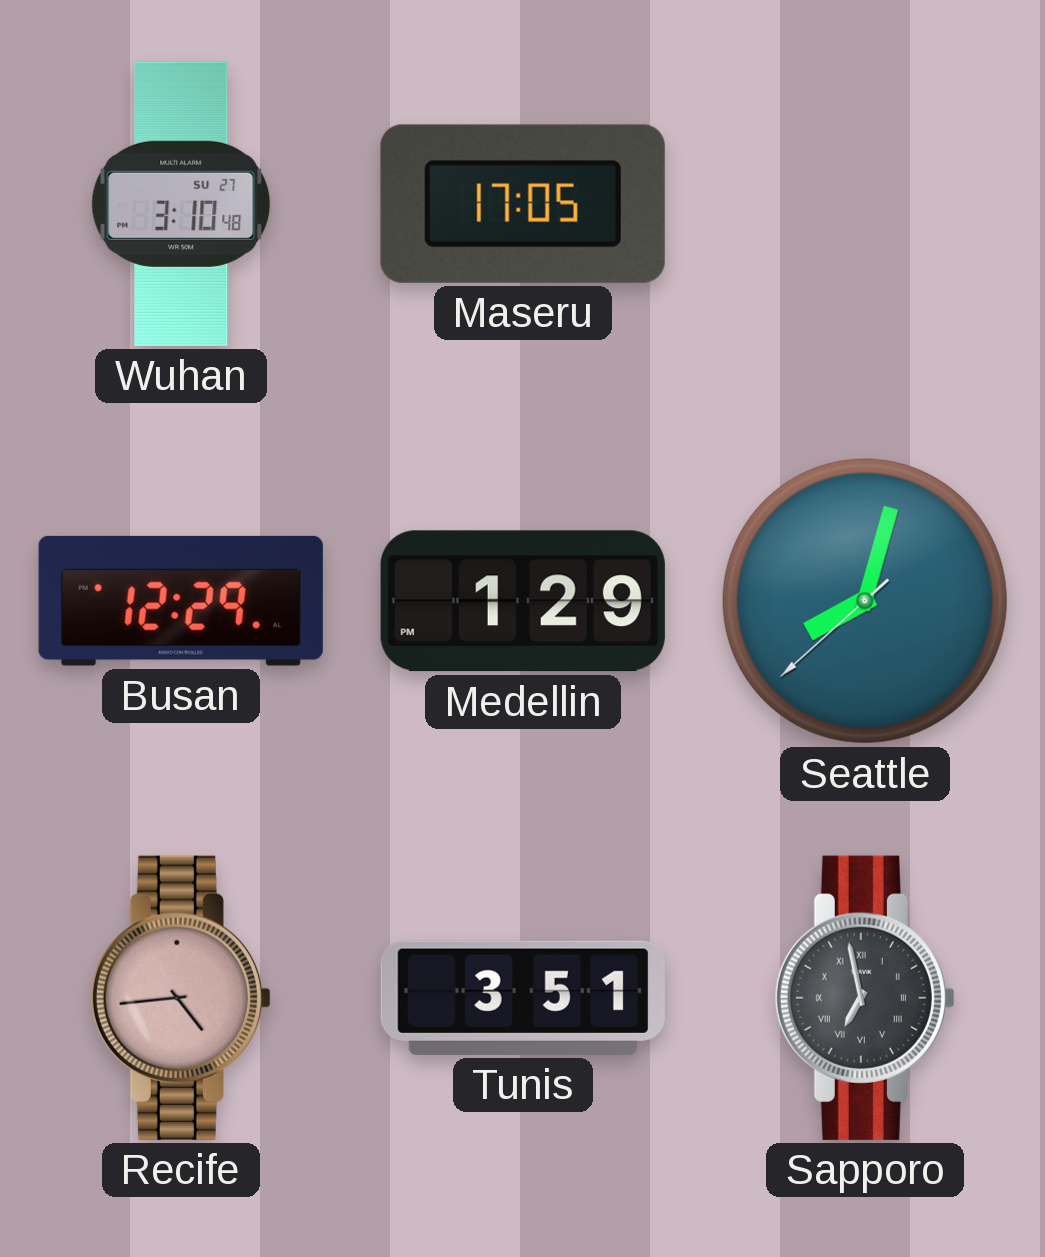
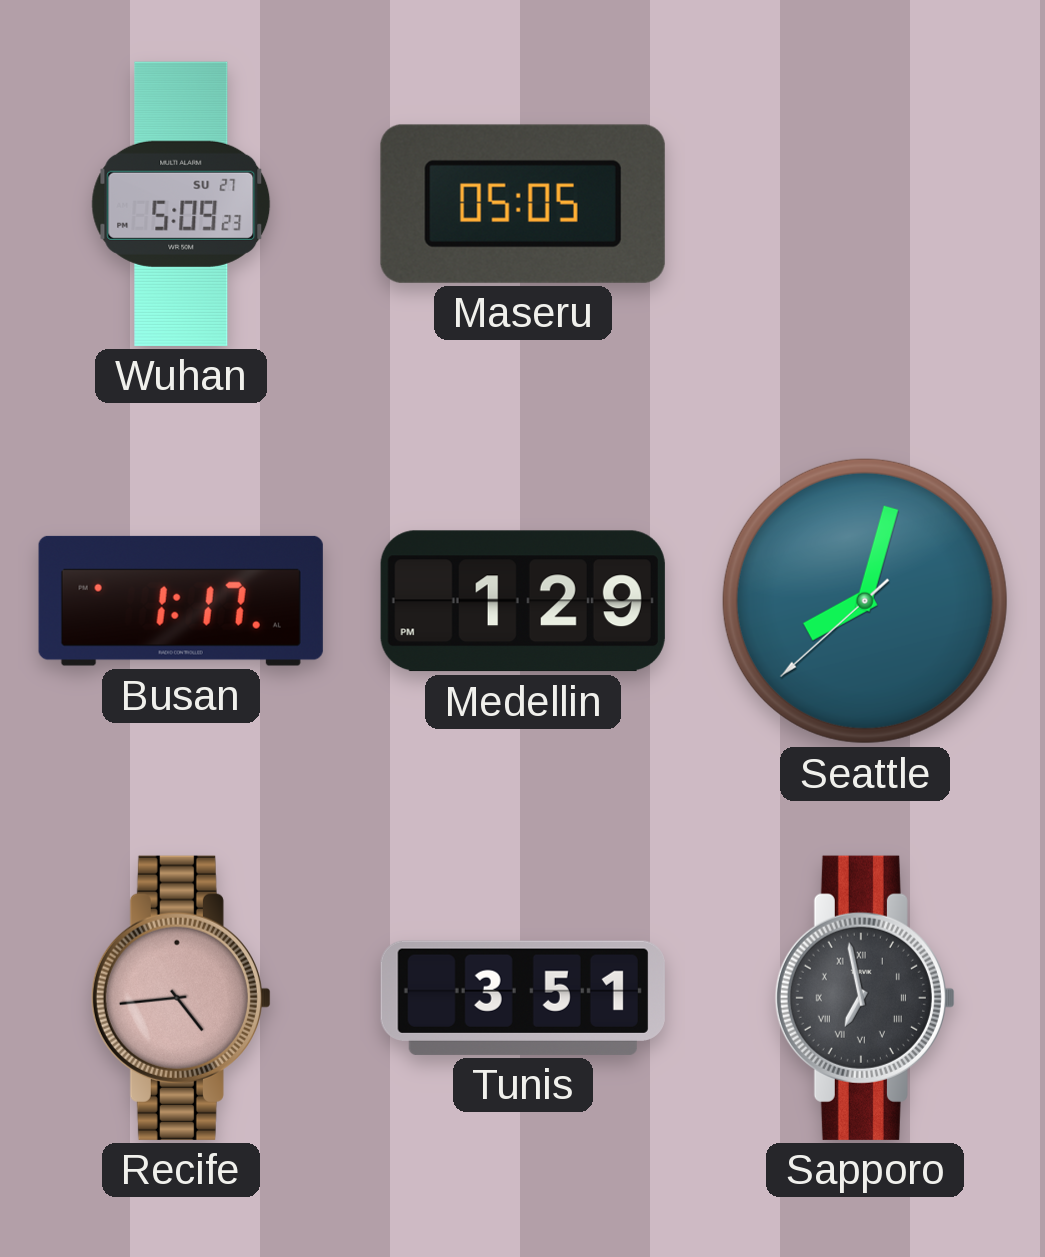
Wuhan: 3:10 -> 5:09 (181, 204)
Maseru: 17:05 -> 05:05 (523, 204)
Busan: 12:29 -> 1:17 (181, 601)
